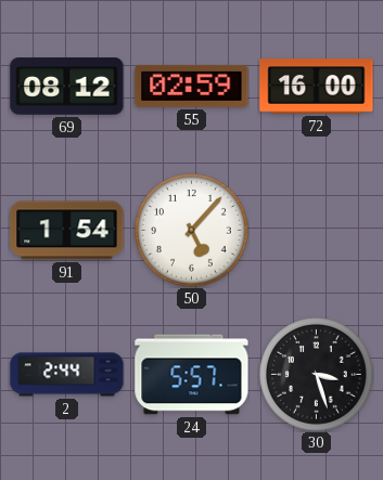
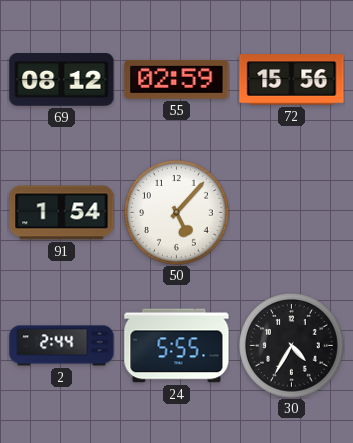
72: 16:00 -> 15:56 (292, 80)
24: 5:57 -> 5:55 (177, 346)
30: 3:27 -> 4:35 (292, 346)
